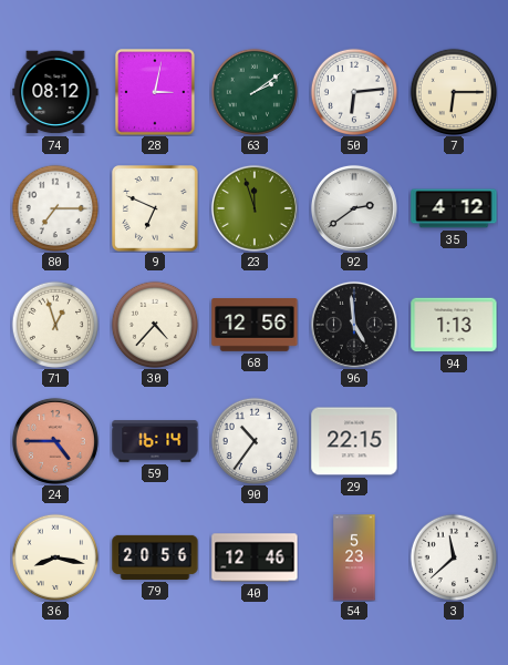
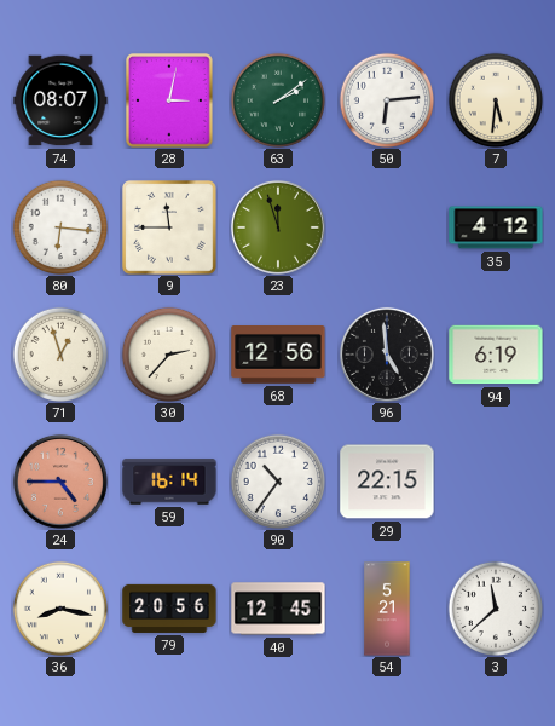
74: 08:12 -> 08:07 (60, 100)
7: 6:15 -> 5:31 (495, 99)
80: 7:15 -> 6:16 (59, 226)
9: 6:49 -> 11:45 (170, 229)
92: 2:39 -> none (354, 208)
30: 4:37 -> 2:37 (168, 353)
94: 1:13 -> 6:19 (496, 355)
40: 12:46 -> 12:45 (278, 609)
54: 5:23 -> 5:21 (387, 609)
